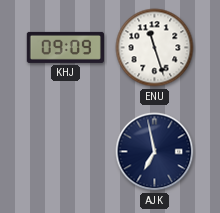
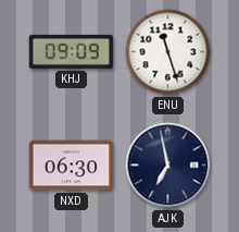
NXD: none -> 06:30 (71, 166)
